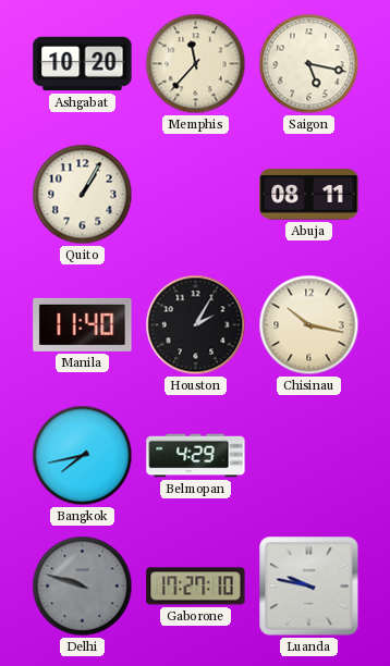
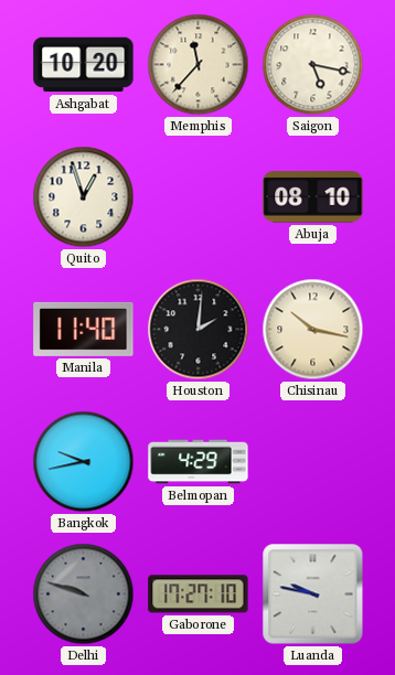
Quito: 1:05 -> 12:57 (84, 197)
Abuja: 08:11 -> 08:10 (313, 197)
Houston: 2:05 -> 2:01 (199, 330)
Bangkok: 7:43 -> 9:43 (84, 462)
